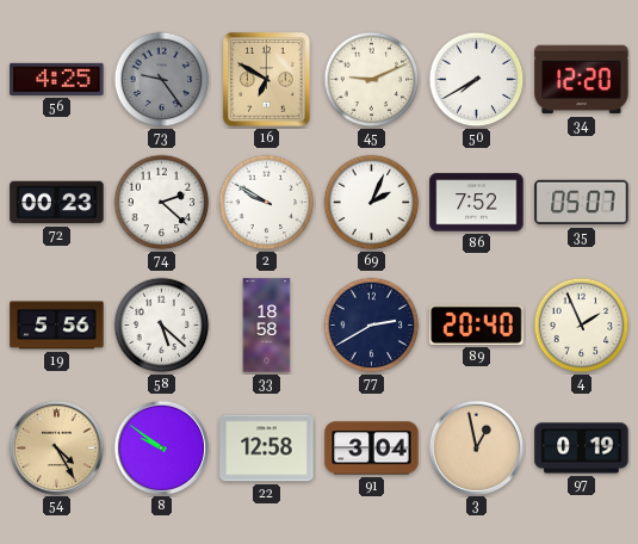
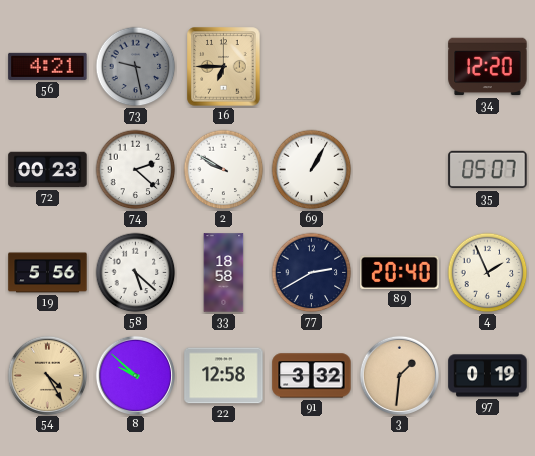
56: 4:25 -> 4:21 (48, 66)
73: 9:24 -> 9:28 (136, 67)
16: 6:50 -> 6:45 (224, 67)
45: 9:11 -> none (372, 80)
50: 7:40 -> none (477, 80)
69: 2:04 -> 1:05 (312, 170)
86: 7:52 -> none (477, 203)
8: 9:51 -> 9:52 (135, 375)
91: 3:04 -> 3:32 (312, 376)
3: 12:58 -> 1:31 (399, 375)
